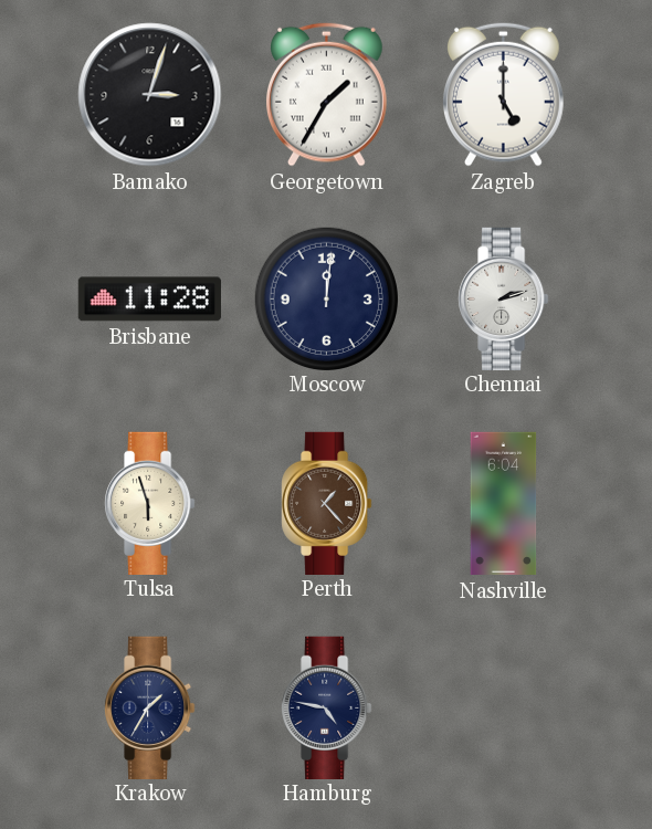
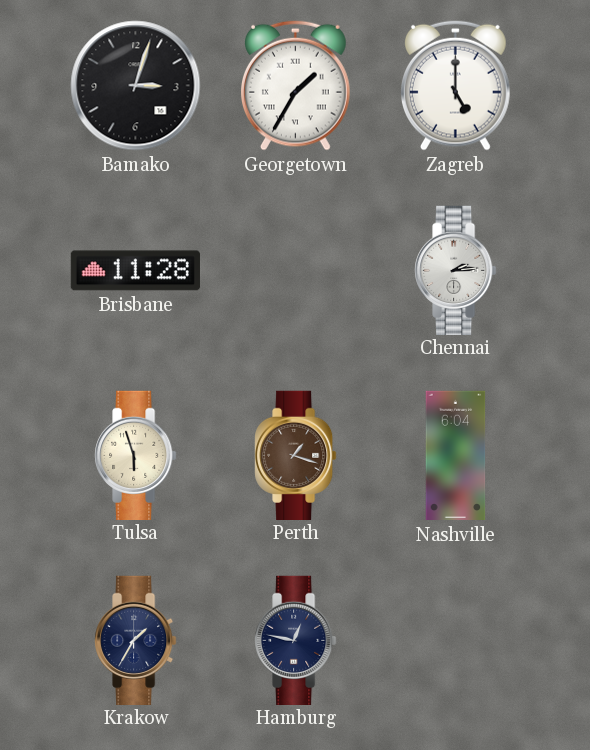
Moscow: 12:01 -> none (326, 298)
Chennai: 2:12 -> 2:14 (456, 270)
Perth: 1:23 -> 1:18 (296, 455)
Hamburg: 4:47 -> 12:47 (296, 640)
